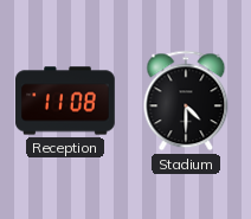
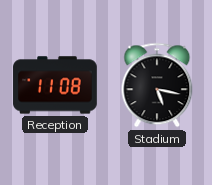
Stadium: 4:30 -> 5:17 (157, 85)
